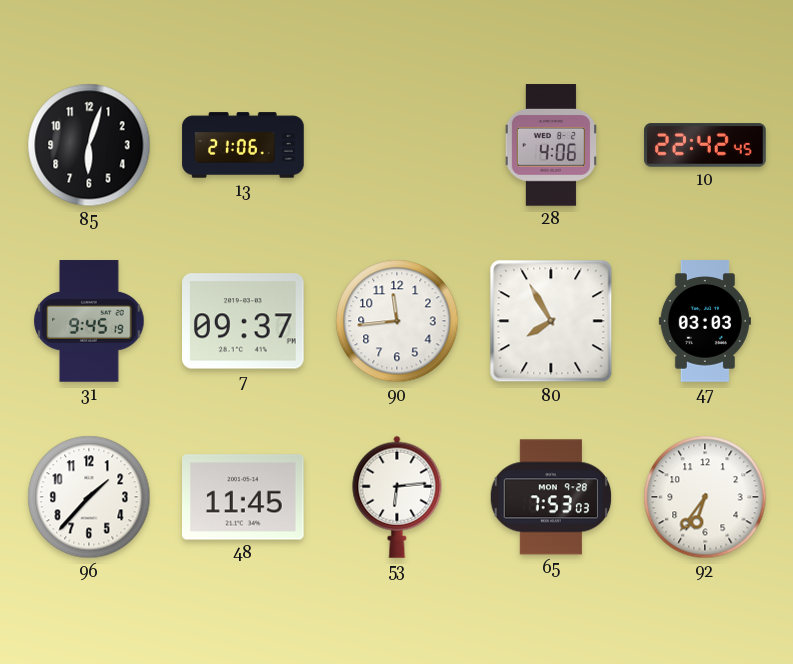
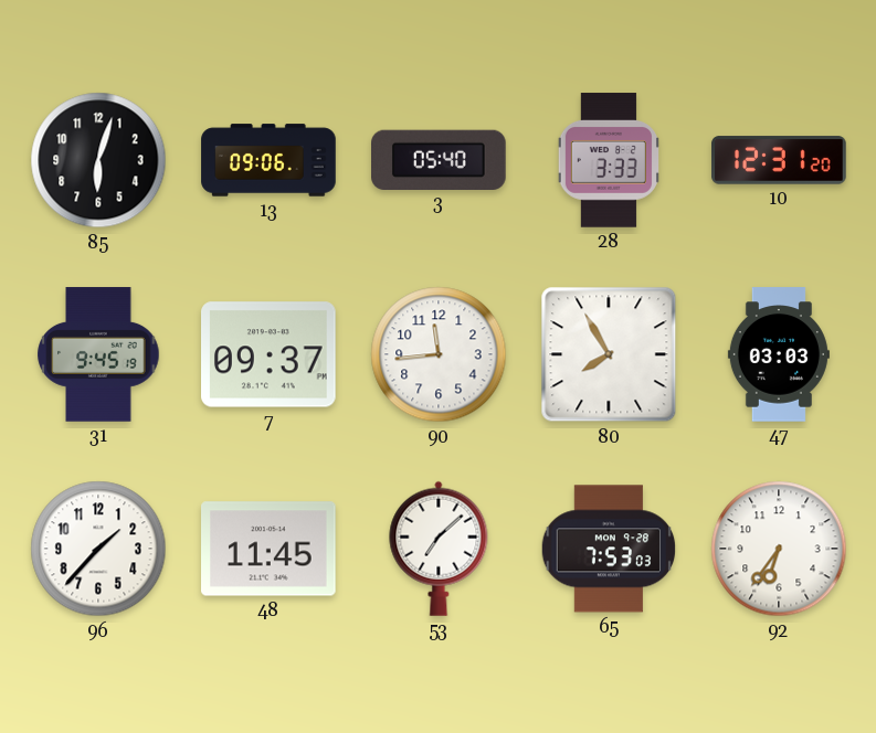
13: 21:06 -> 09:06 (268, 160)
3: none -> 05:40 (440, 159)
28: 4:06 -> 3:33 (609, 160)
10: 22:42 -> 12:31 (779, 160)
53: 6:14 -> 7:08 (439, 549)
